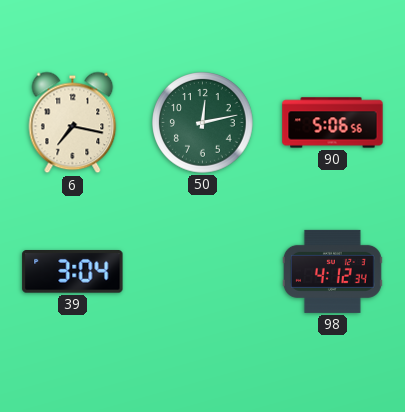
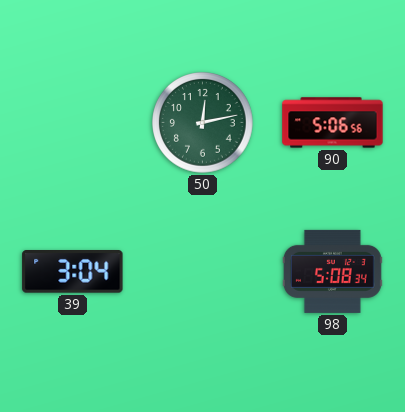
6: 7:17 -> none (73, 123)
98: 4:12 -> 5:08 (332, 271)
